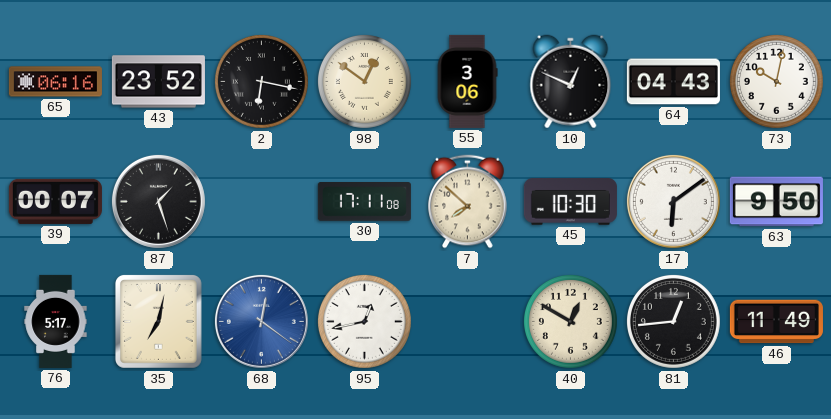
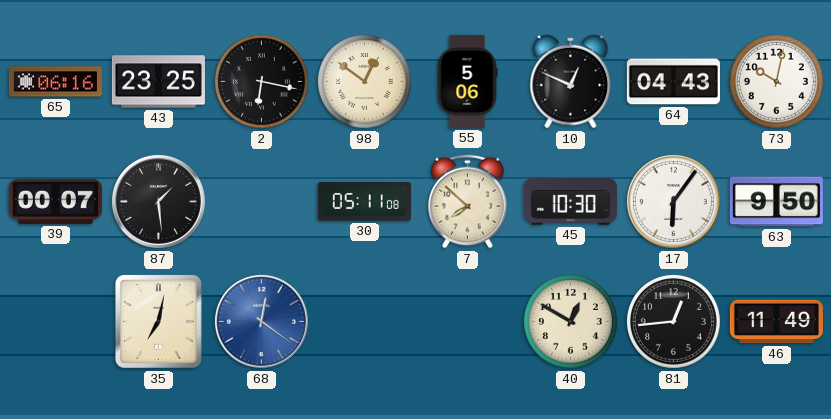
43: 23:52 -> 23:25 (158, 82)
55: 3:06 -> 5:06 (467, 81)
87: 1:27 -> 1:29 (158, 201)
30: 17:11 -> 05:11 (364, 202)
17: 6:09 -> 6:06 (673, 201)
76: 5:17 -> none (56, 321)
95: 12:43 -> none (364, 321)
